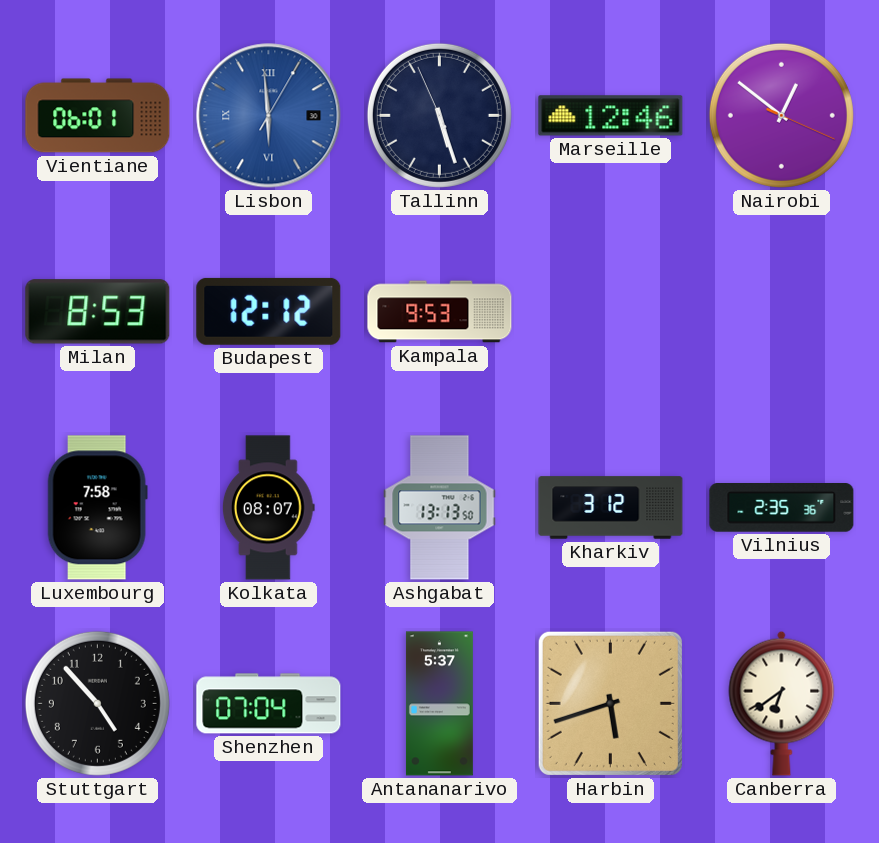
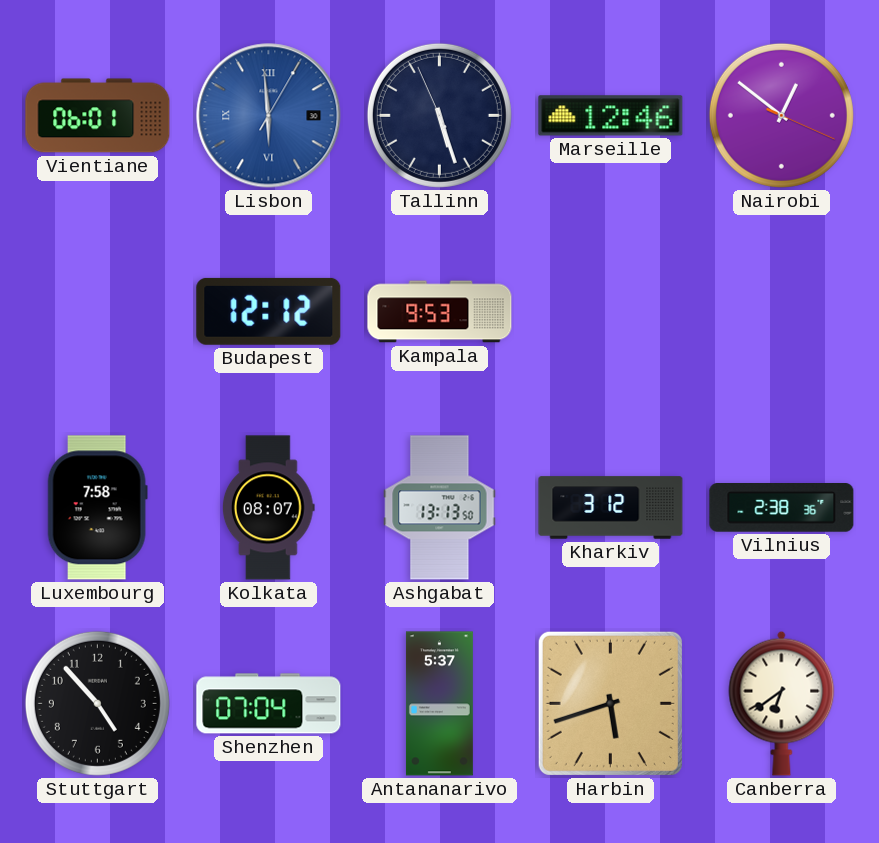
Milan: 8:53 -> none (98, 312)
Vilnius: 2:35 -> 2:38 (782, 508)
